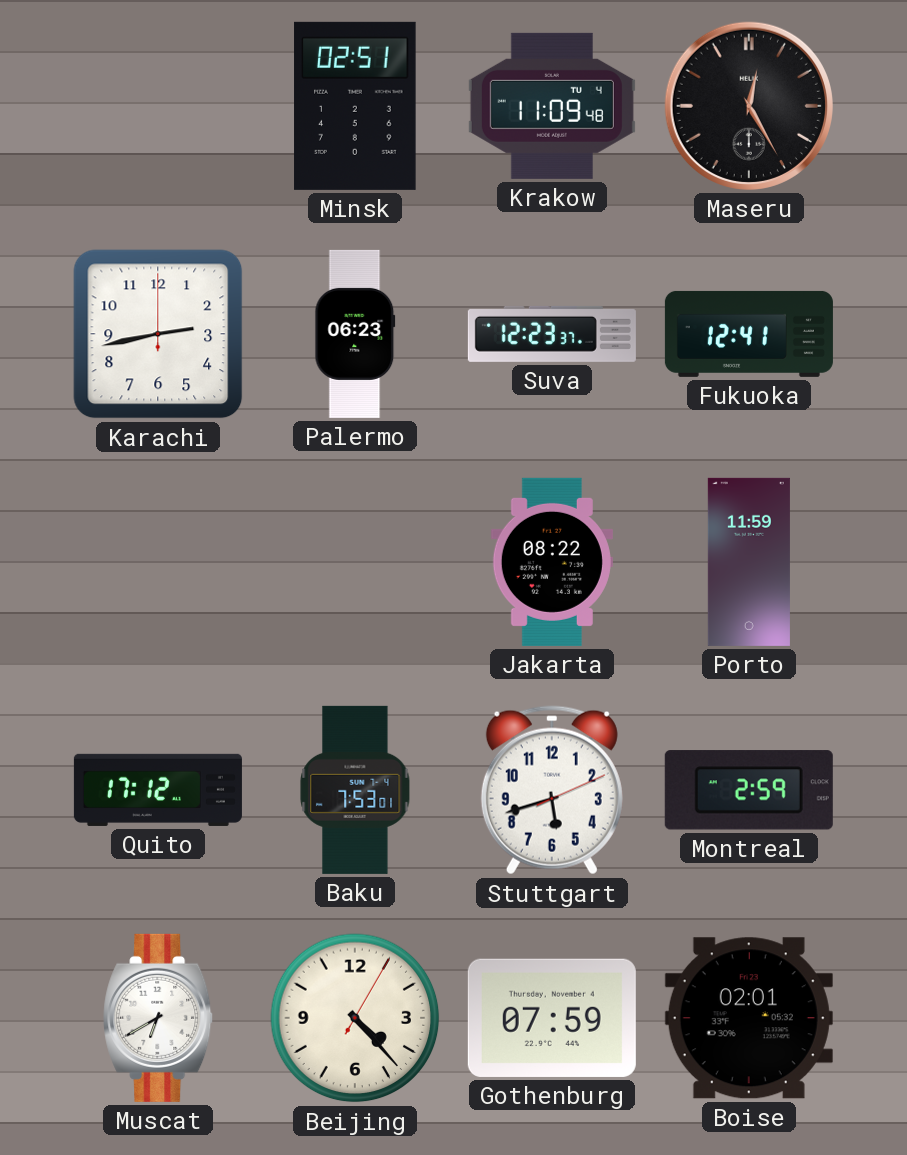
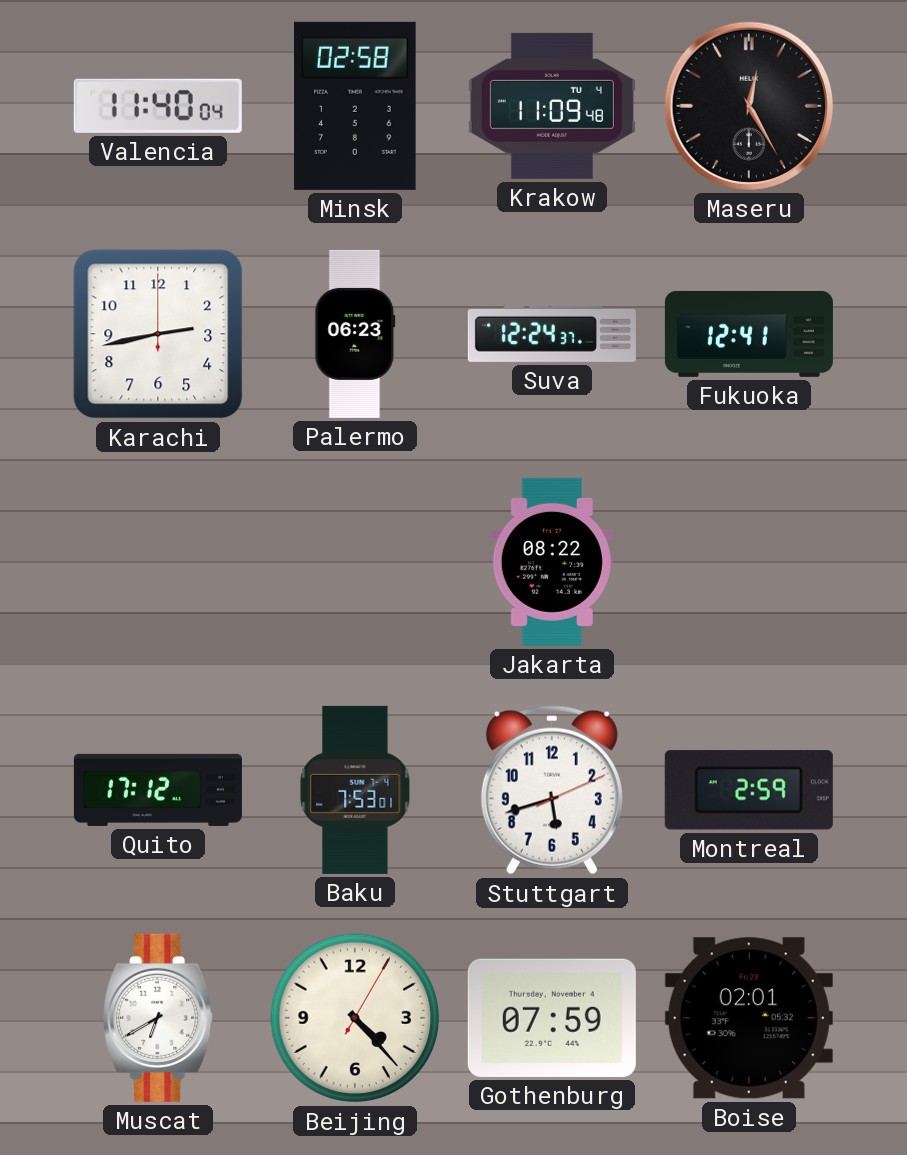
Valencia: none -> 11:40 (158, 106)
Minsk: 02:51 -> 02:58 (355, 106)
Suva: 12:23 -> 12:24 (552, 334)
Porto: 11:59 -> none (749, 562)
